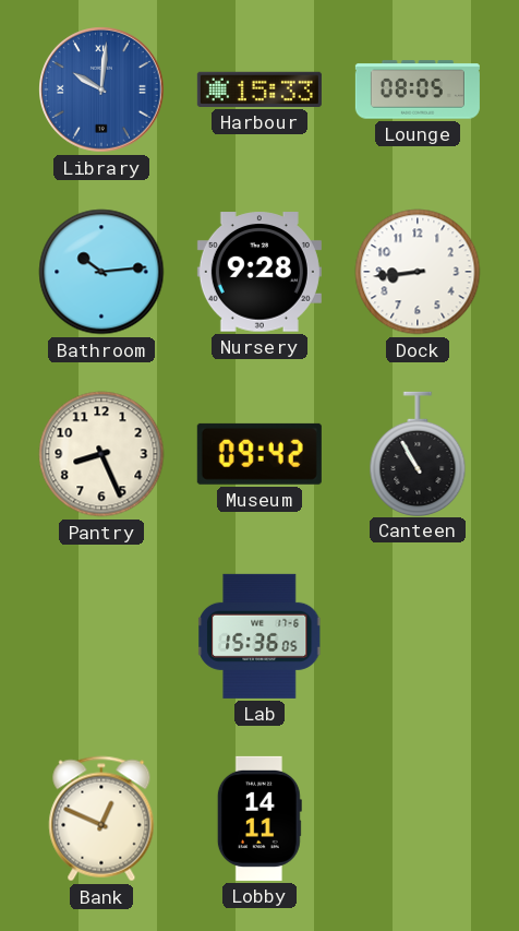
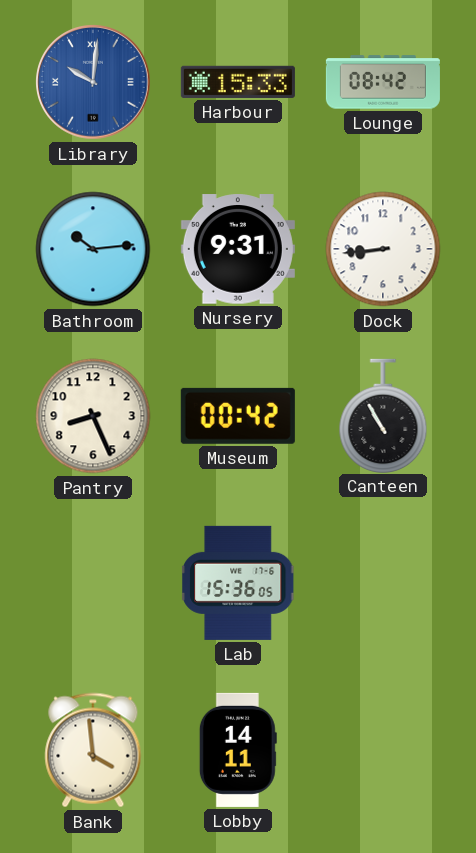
Lounge: 08:05 -> 08:42 (383, 82)
Nursery: 9:28 -> 9:31 (238, 249)
Museum: 09:42 -> 00:42 (238, 416)
Bank: 12:49 -> 3:59 (93, 750)
